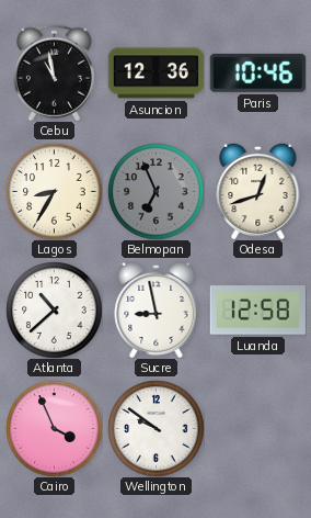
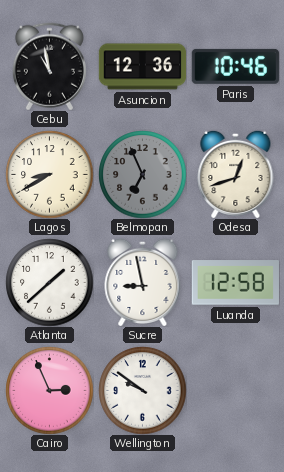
Lagos: 8:35 -> 8:40 (49, 174)
Atlanta: 10:38 -> 1:38 (49, 282)
Cairo: 3:56 -> 2:56 (49, 390)
